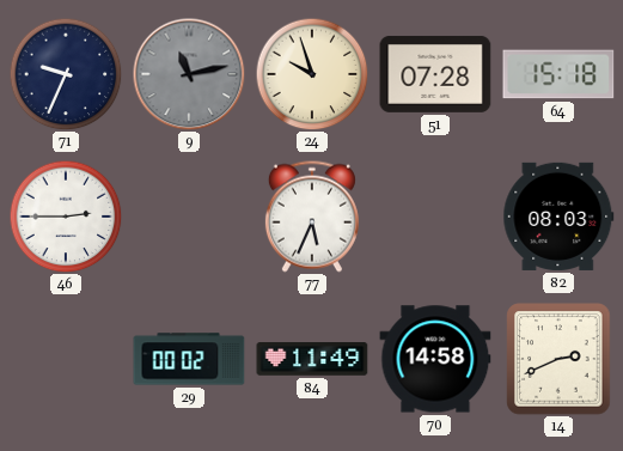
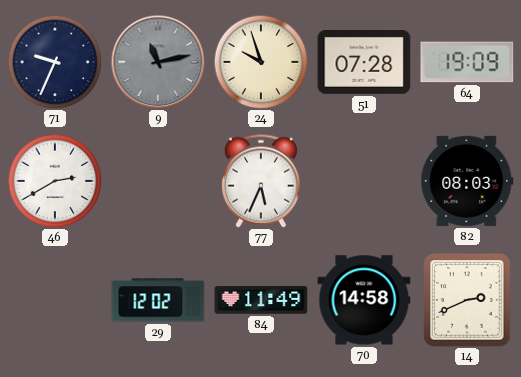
64: 15:18 -> 19:09 (467, 62)
46: 2:45 -> 2:40 (55, 181)
29: 00:02 -> 12:02 (158, 300)
